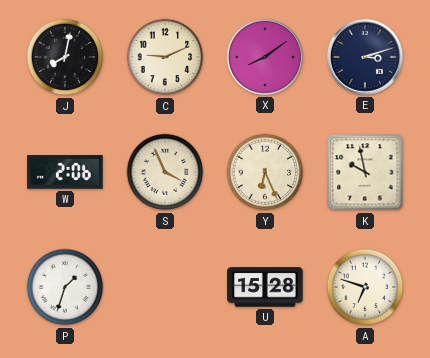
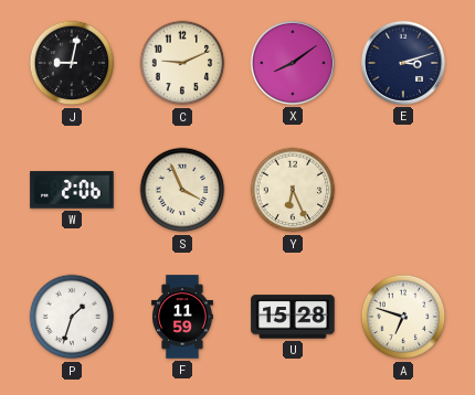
J: 8:02 -> 9:02 (72, 63)
K: 9:58 -> none (365, 172)
F: none -> 11:59 (182, 317)
